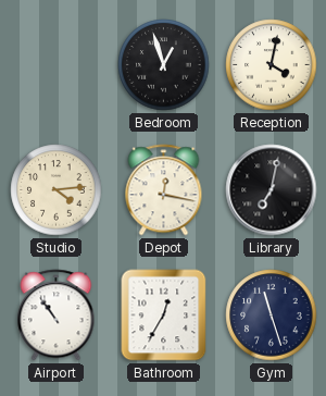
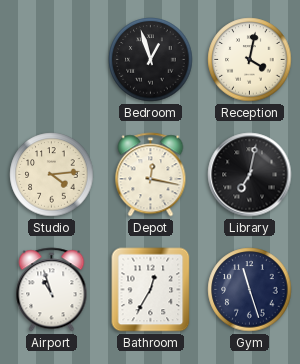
Airport: 10:54 -> 10:57 (52, 290)
